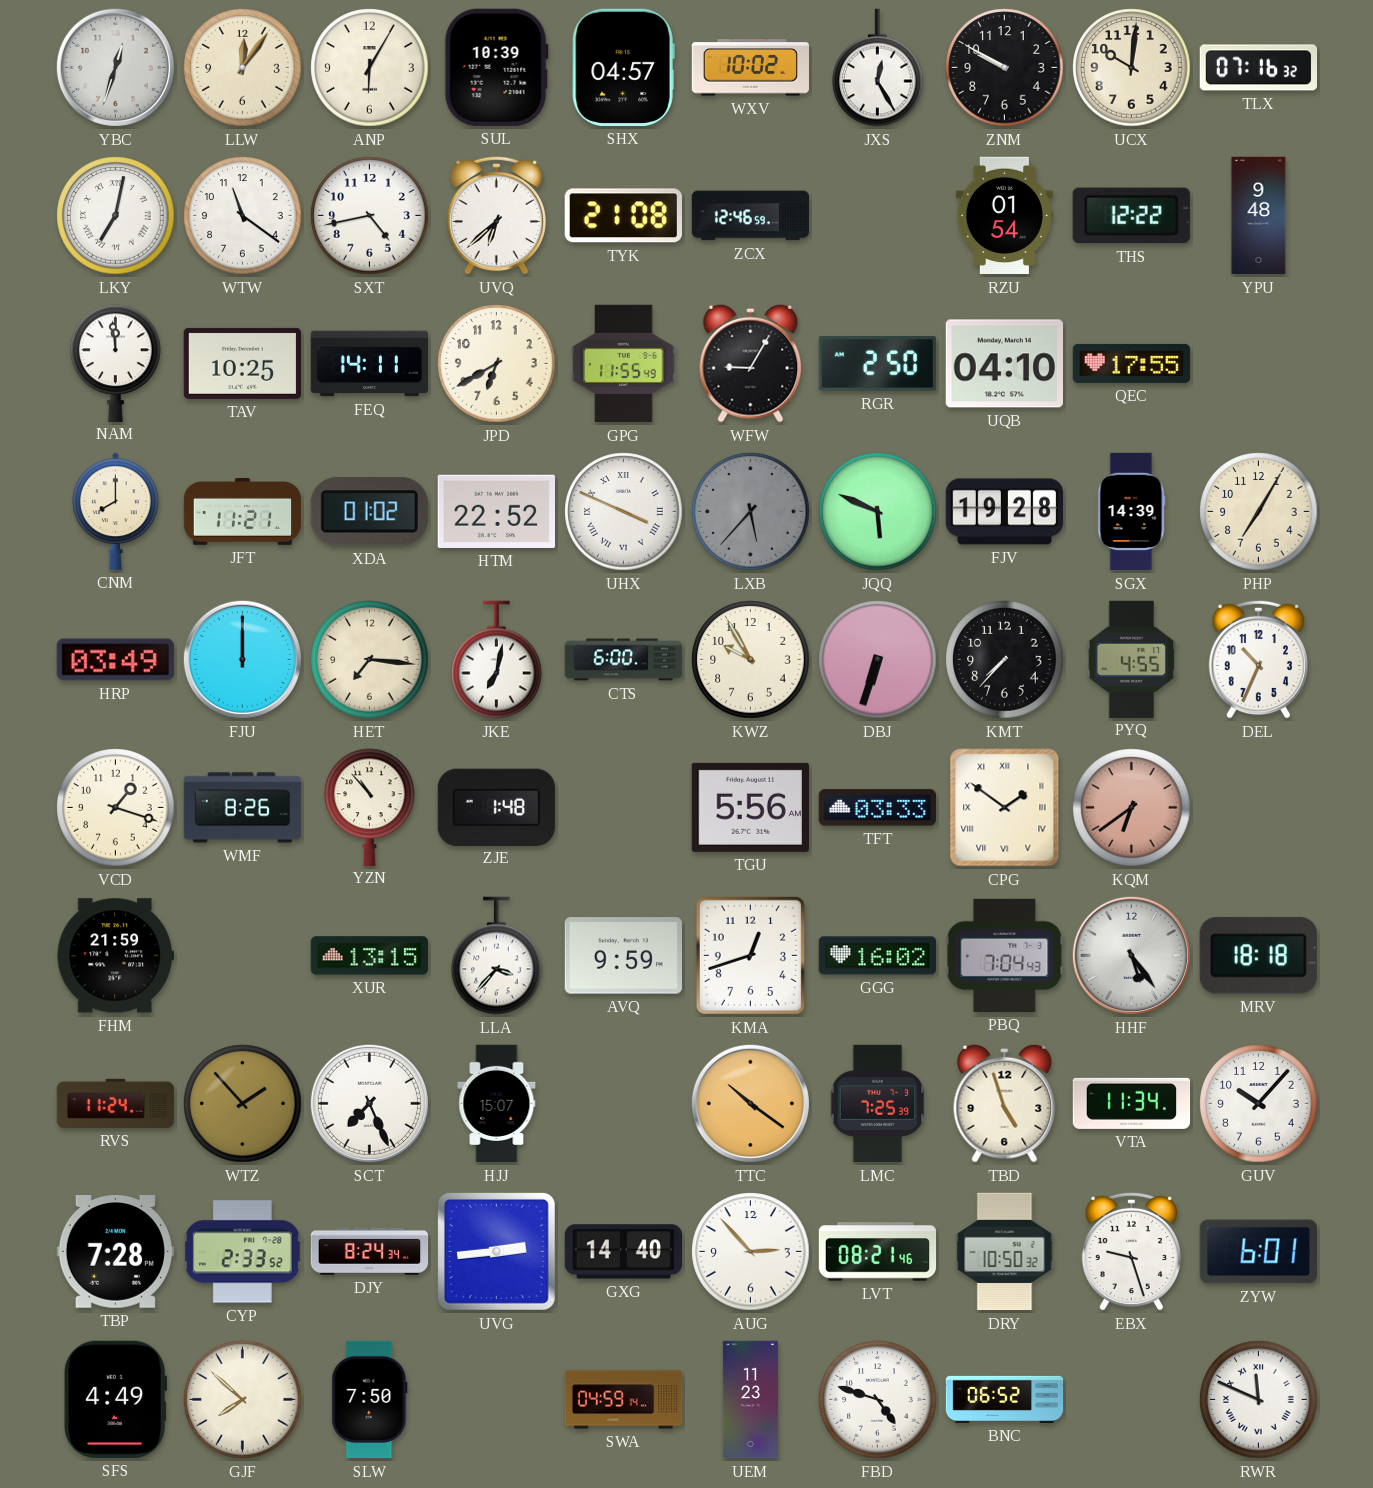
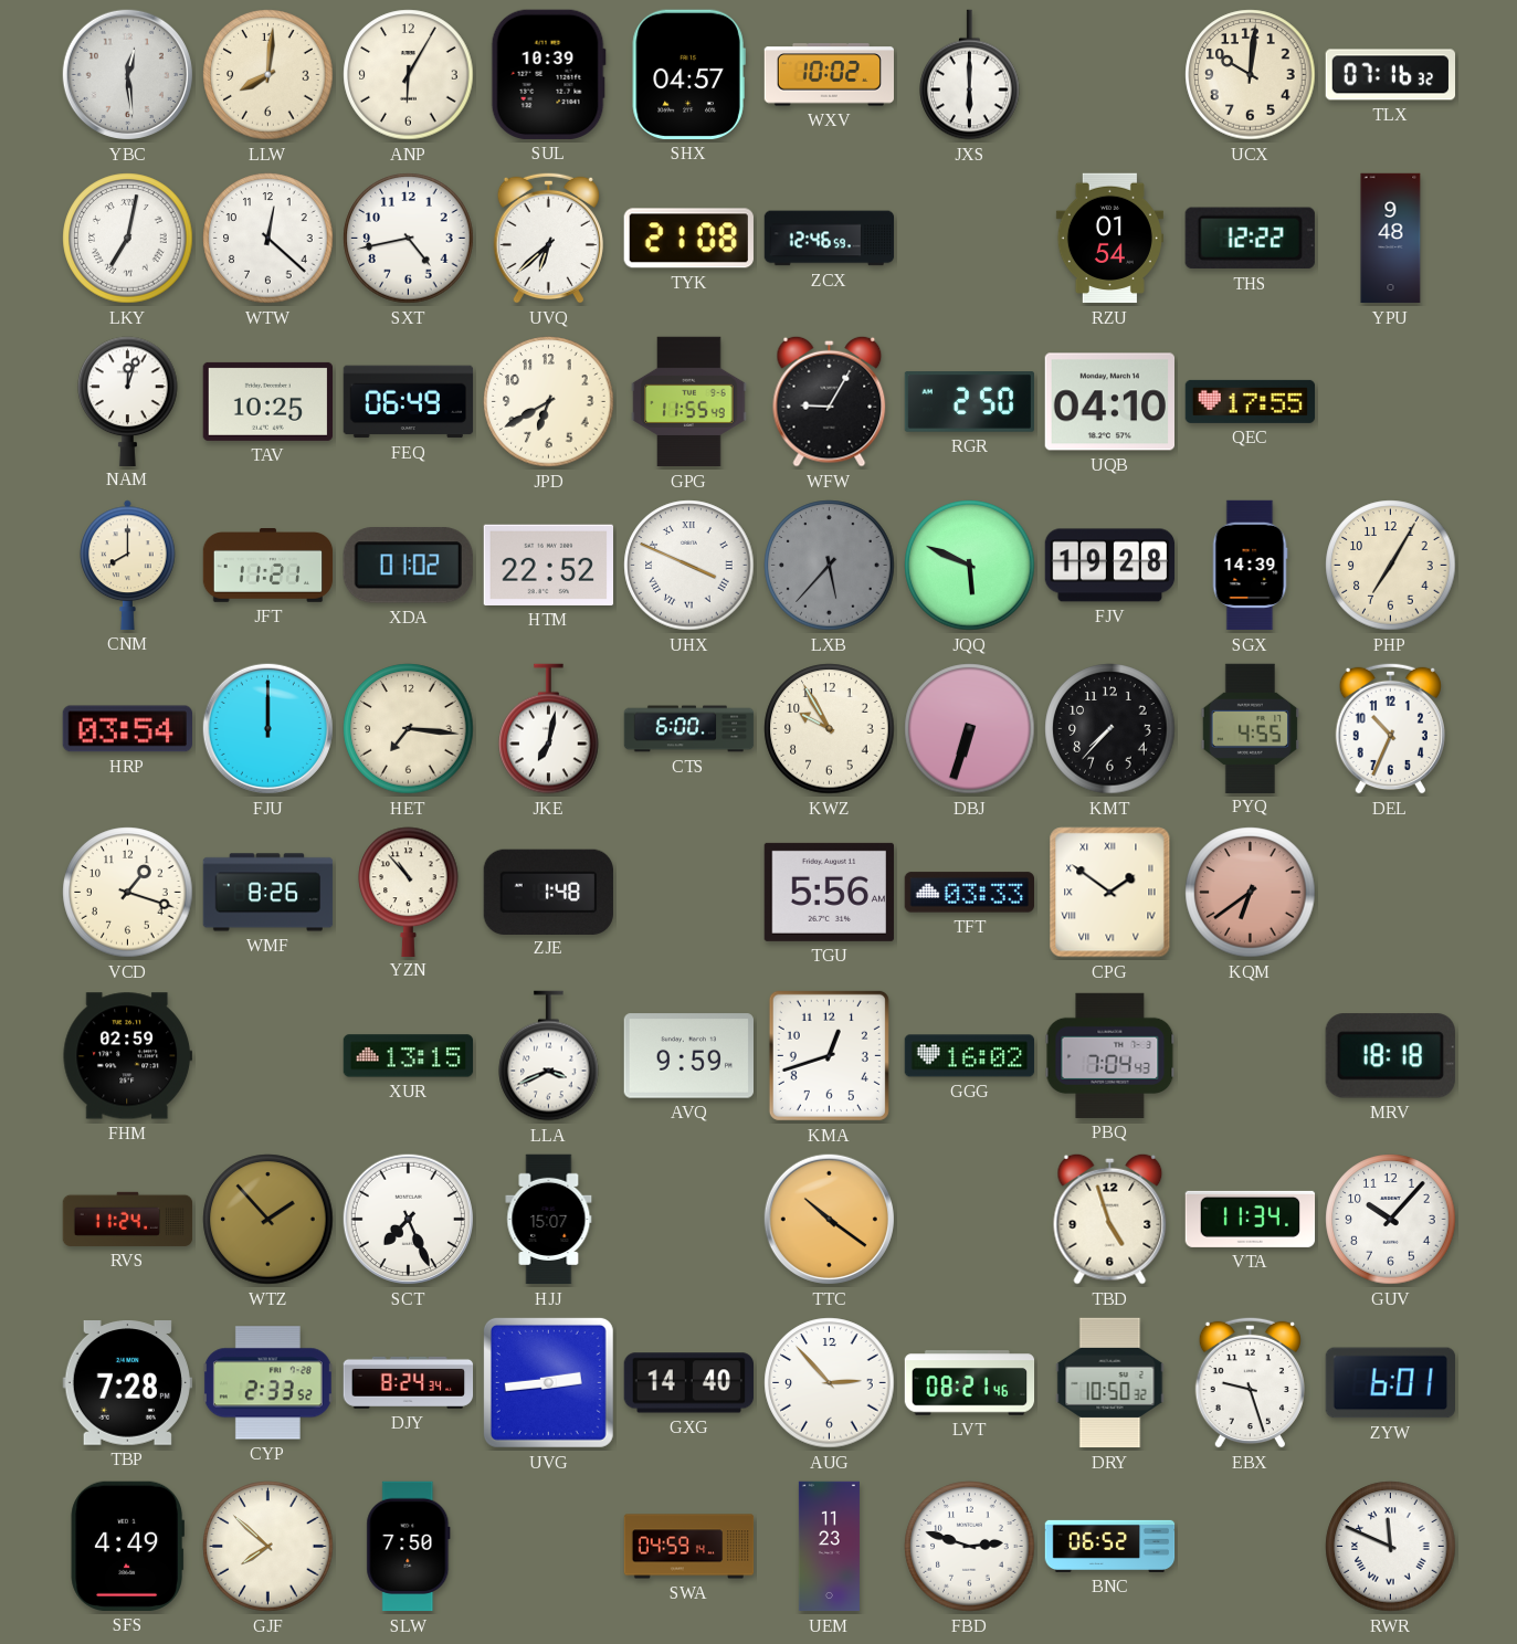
YBC: 12:33 -> 12:29 (127, 74)
LLW: 12:06 -> 8:01 (268, 75)
JXS: 12:25 -> 6:00 (970, 75)
ZNM: 9:50 -> none (1005, 68)
WTW: 11:21 -> 12:22 (268, 239)
NAM: 11:59 -> 12:03 (128, 401)
FEQ: 14:11 -> 06:49 (409, 402)
HRP: 03:49 -> 03:54 (127, 729)
FHM: 21:59 -> 02:59 (127, 1056)
LLA: 3:37 -> 3:41 (549, 1056)
HHF: 5:24 -> none (1131, 955)
LMC: 7:25 -> none (878, 1104)
FBD: 4:48 -> 2:48 (970, 1547)
